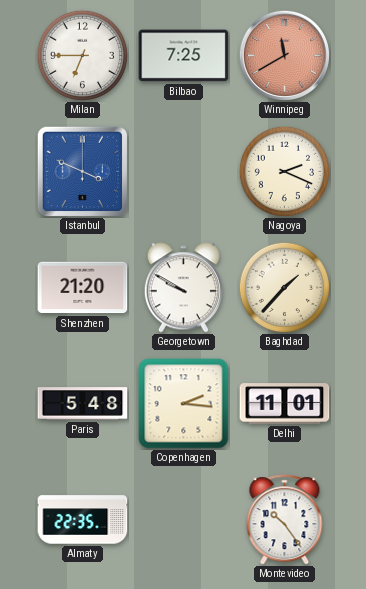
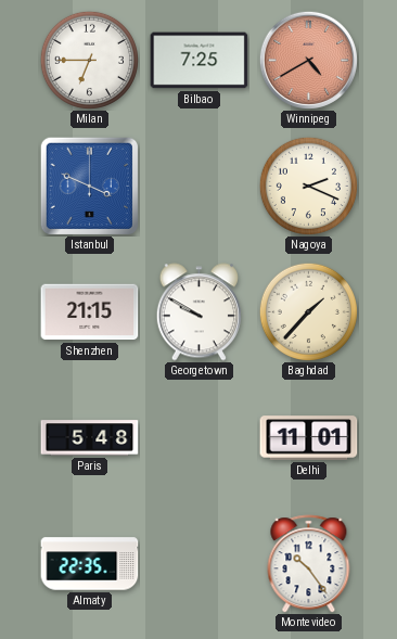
Winnipeg: 11:40 -> 4:40 (308, 60)
Shenzhen: 21:20 -> 21:15 (90, 312)
Copenhagen: 2:16 -> none (184, 404)
